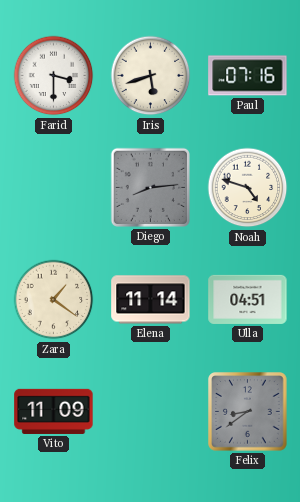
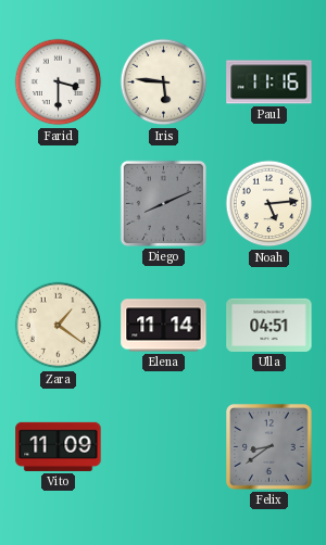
Iris: 5:42 -> 5:46 (164, 83)
Paul: 07:16 -> 11:16 (269, 83)
Diego: 8:14 -> 8:11 (163, 203)
Noah: 4:48 -> 5:14 (269, 204)
